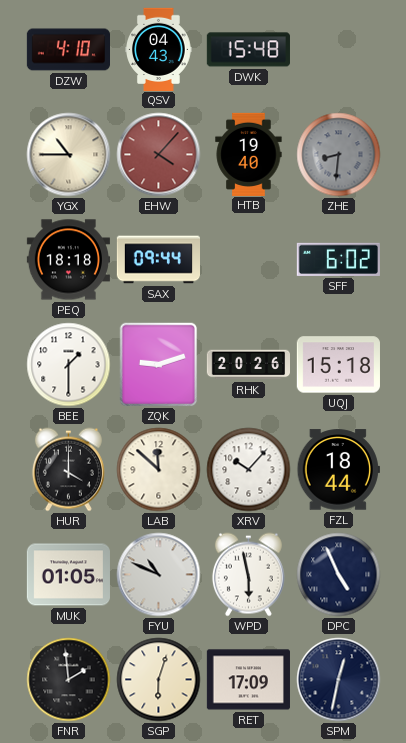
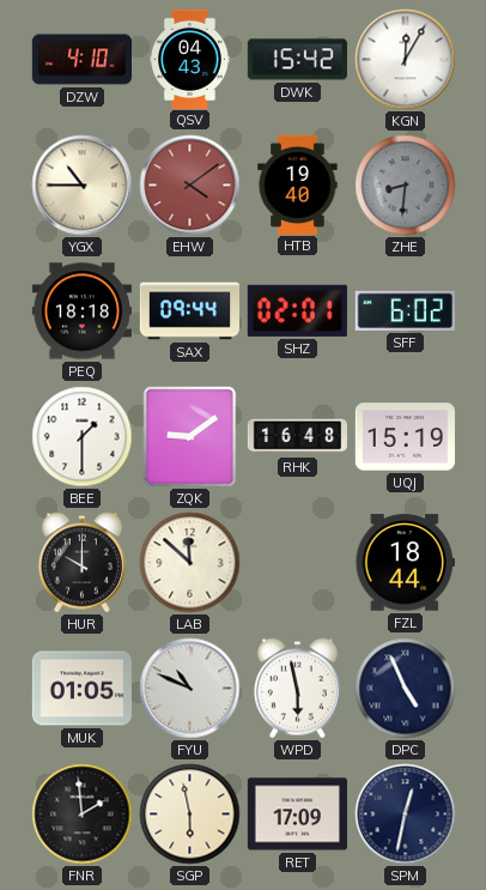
DWK: 15:48 -> 15:42 (297, 60)
KGN: none -> 12:05 (406, 60)
EHW: 4:07 -> 4:09 (190, 186)
SHZ: none -> 02:01 (297, 310)
ZQK: 9:12 -> 9:09 (190, 437)
RHK: 20:26 -> 16:48 (297, 437)
UQJ: 15:18 -> 15:19 (405, 437)
HUR: 4:00 -> 10:00 (81, 563)
XRV: 10:07 -> none (249, 470)
SGP: 6:03 -> 5:58 (190, 815)
